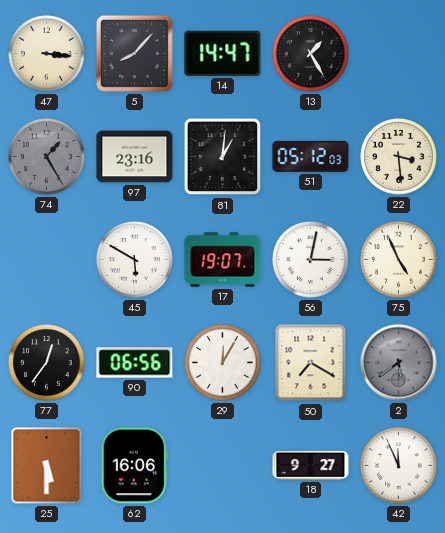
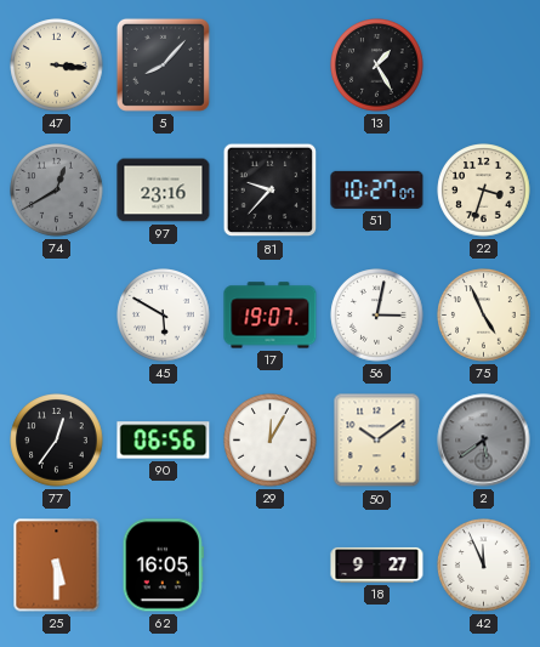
14: 14:47 -> none (223, 53)
74: 1:25 -> 12:40 (57, 191)
81: 1:01 -> 9:37 (271, 191)
51: 05:12 -> 10:27 (377, 189)
22: 3:29 -> 3:33 (484, 191)
50: 7:20 -> 10:09 (377, 441)
62: 16:06 -> 16:05 (163, 566)
